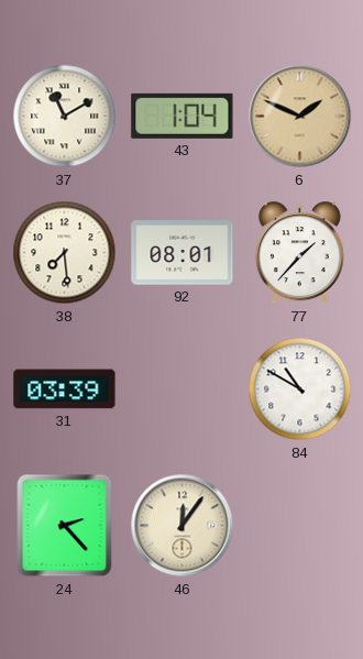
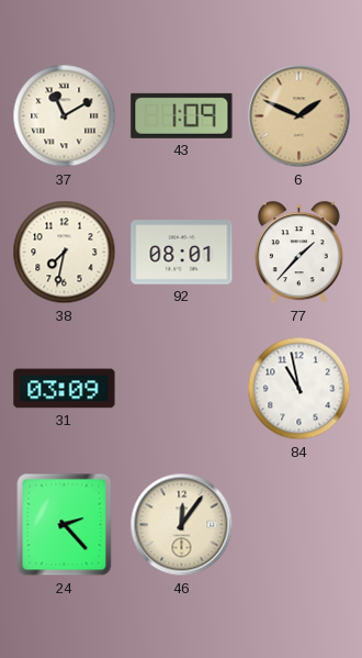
43: 1:04 -> 1:09 (182, 115)
38: 7:29 -> 7:32 (65, 253)
31: 03:39 -> 03:09 (65, 389)
84: 10:50 -> 10:58 (299, 389)
